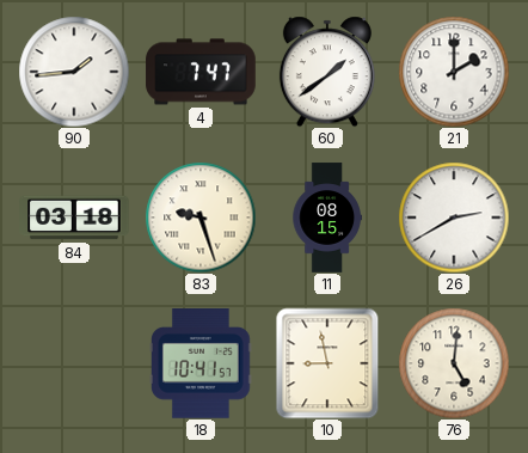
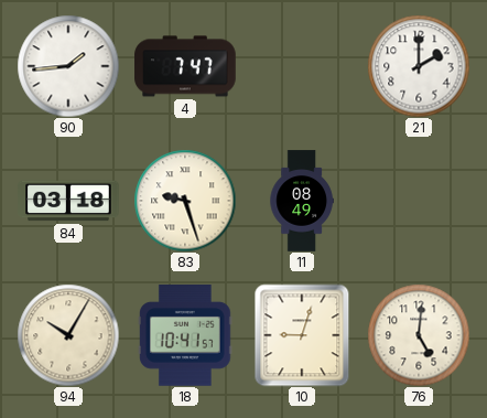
60: 1:39 -> none (327, 72)
11: 08:15 -> 08:49 (302, 201)
26: 2:40 -> none (454, 218)
94: none -> 10:05 (68, 335)
10: 8:58 -> 9:03 (302, 335)
